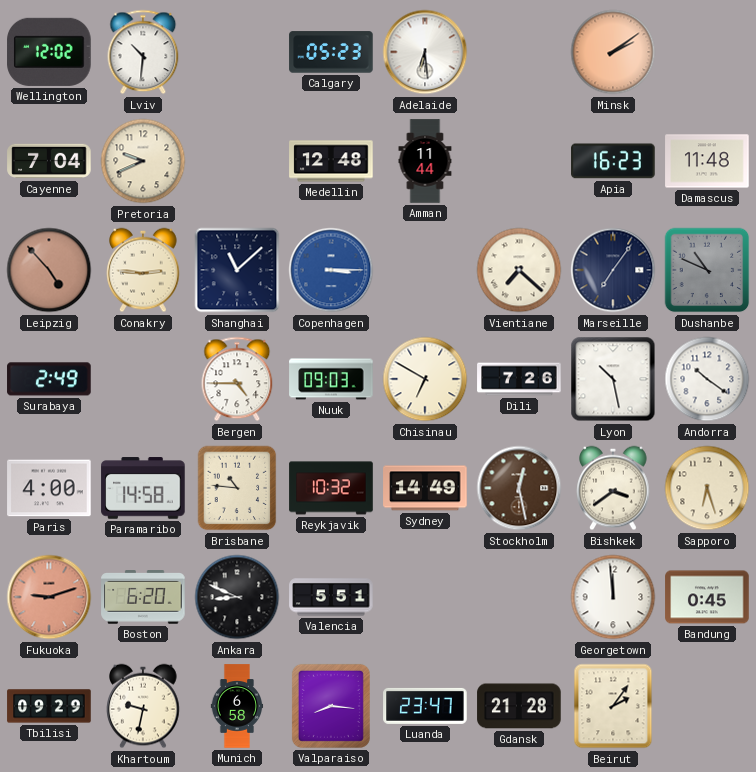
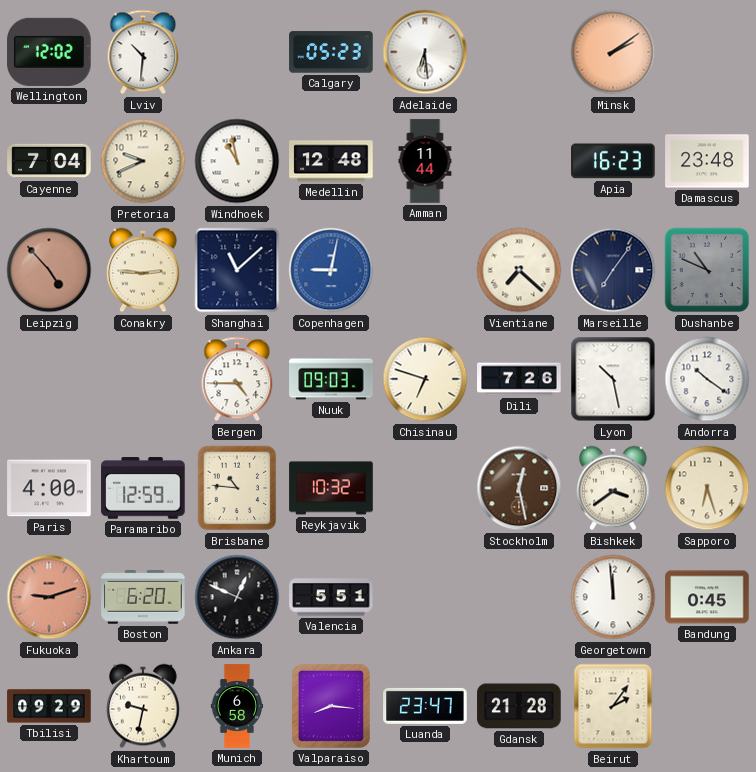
Windhoek: none -> 10:58 (237, 161)
Damascus: 11:48 -> 23:48 (707, 161)
Copenhagen: 3:15 -> 9:02 (331, 270)
Surabaya: 2:49 -> none (49, 379)
Chisinau: 6:50 -> 6:48 (425, 379)
Paramaribo: 14:58 -> 12:59 (143, 488)
Sydney: 14:49 -> none (425, 488)
Ankara: 8:49 -> 12:49 (237, 597)
